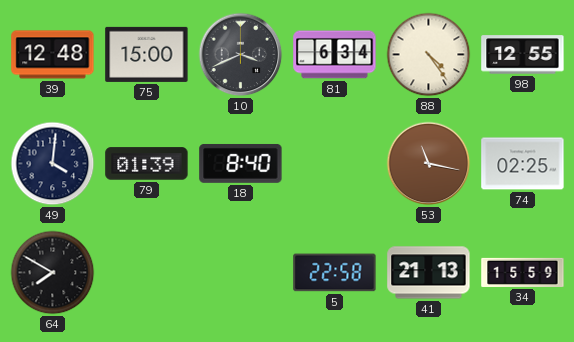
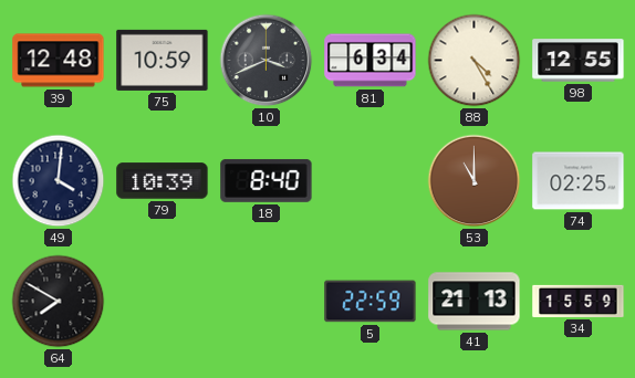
75: 15:00 -> 10:59 (163, 60)
88: 4:24 -> 4:25 (475, 61)
79: 01:39 -> 10:39 (163, 181)
53: 11:17 -> 11:00 (475, 181)
5: 22:58 -> 22:59 (371, 302)
